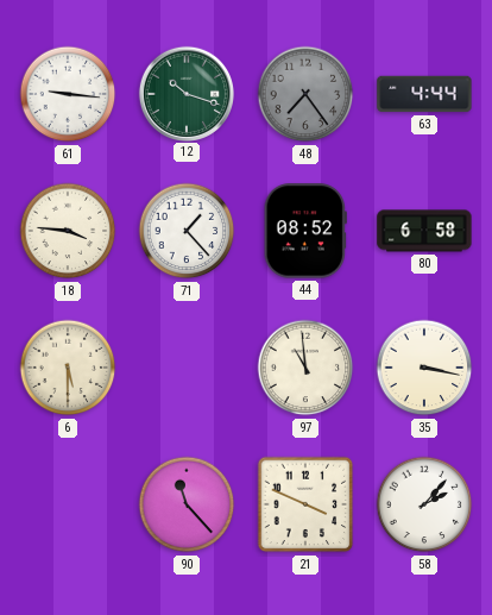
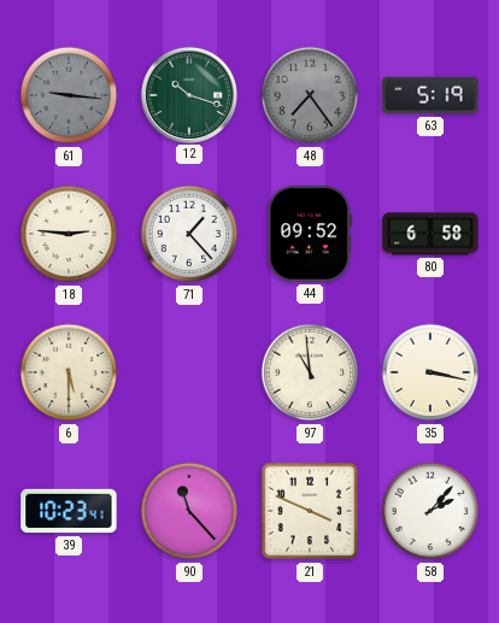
61 dial: white -> grey (69, 95)
63: 4:44 -> 5:19 (430, 95)
18: 3:46 -> 2:46 (69, 234)
44: 08:52 -> 09:52 (310, 234)
39: none -> 10:23 (69, 511)
